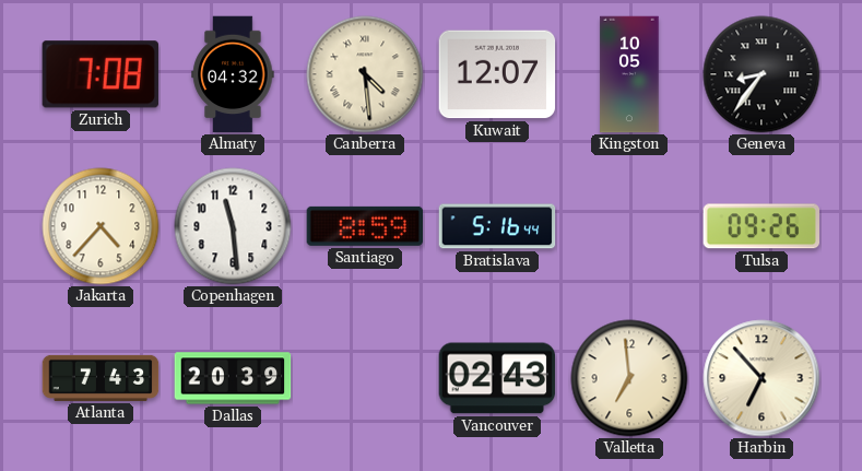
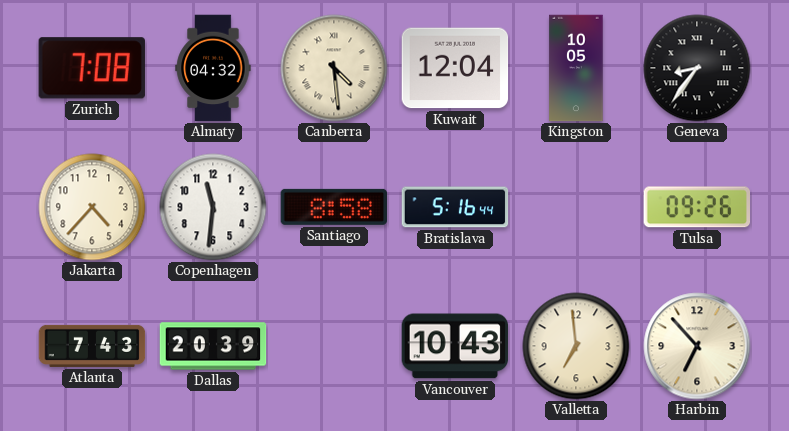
Kuwait: 12:07 -> 12:04 (455, 68)
Copenhagen: 11:29 -> 11:31 (213, 207)
Santiago: 8:59 -> 8:58 (334, 207)
Vancouver: 02:43 -> 10:43 (455, 346)
